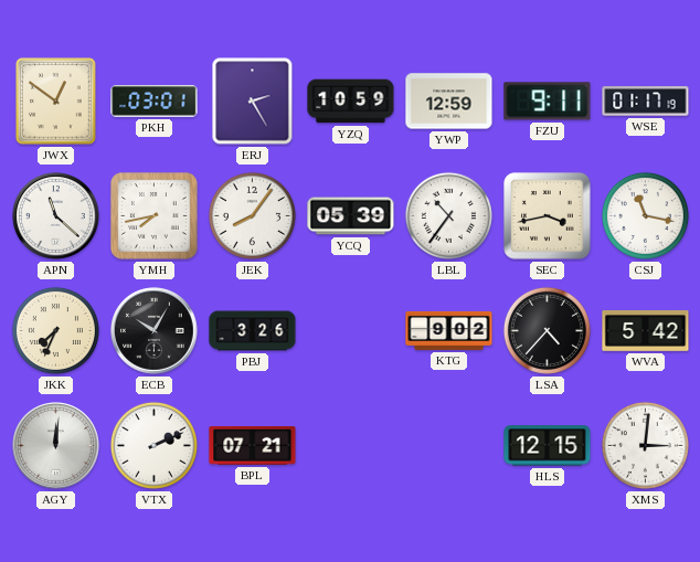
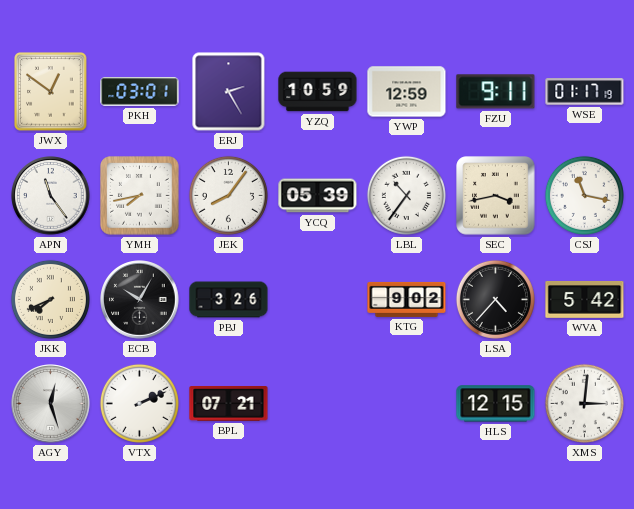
APN: 11:22 -> 11:24 (51, 196)
JKK: 7:34 -> 7:41 (50, 299)
AGY: 12:01 -> 12:27 (51, 404)
